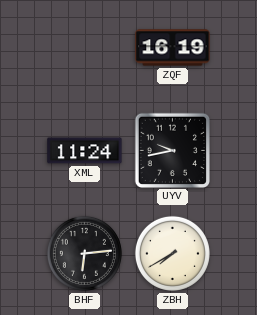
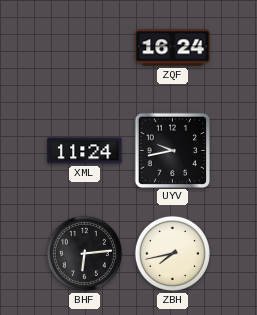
ZQF: 16:19 -> 16:24 (173, 48)
ZBH: 7:40 -> 7:43 (172, 253)
